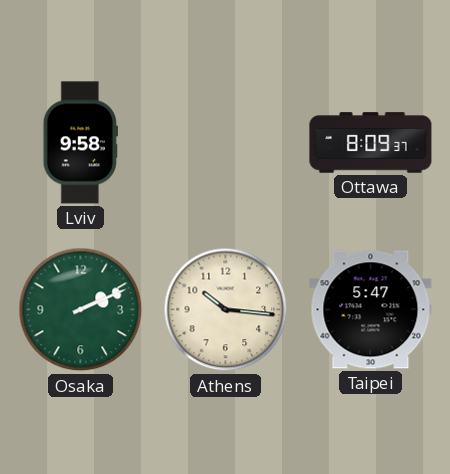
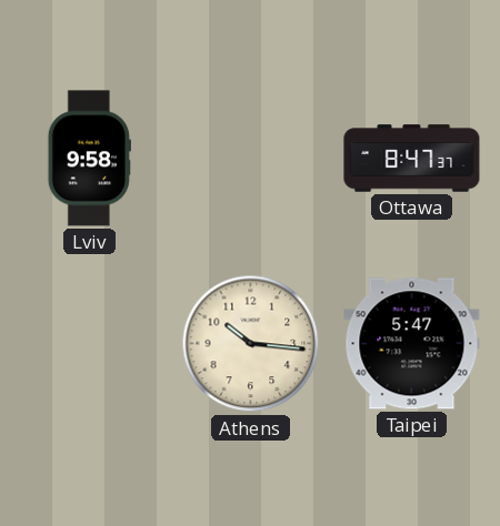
Ottawa: 8:09 -> 8:47 (412, 159)
Osaka: 2:11 -> none (81, 310)
